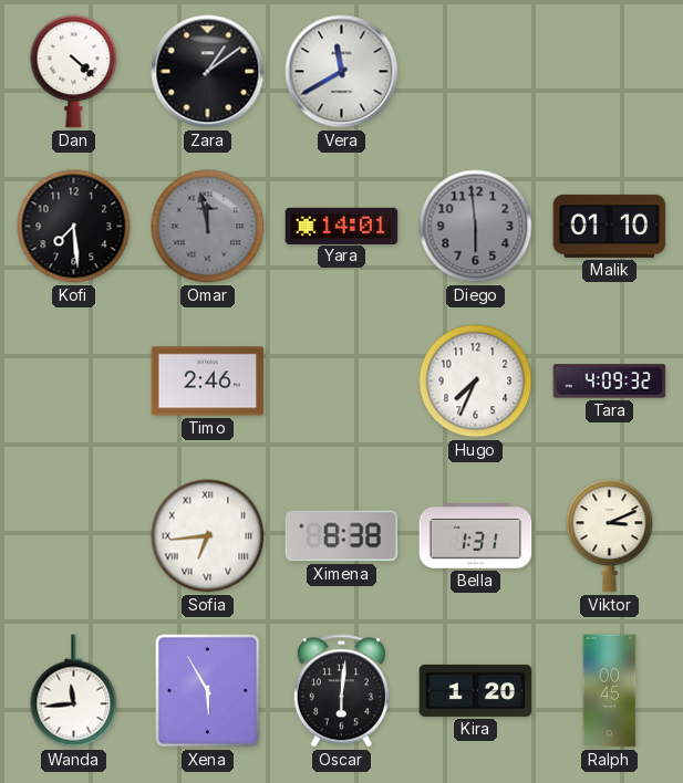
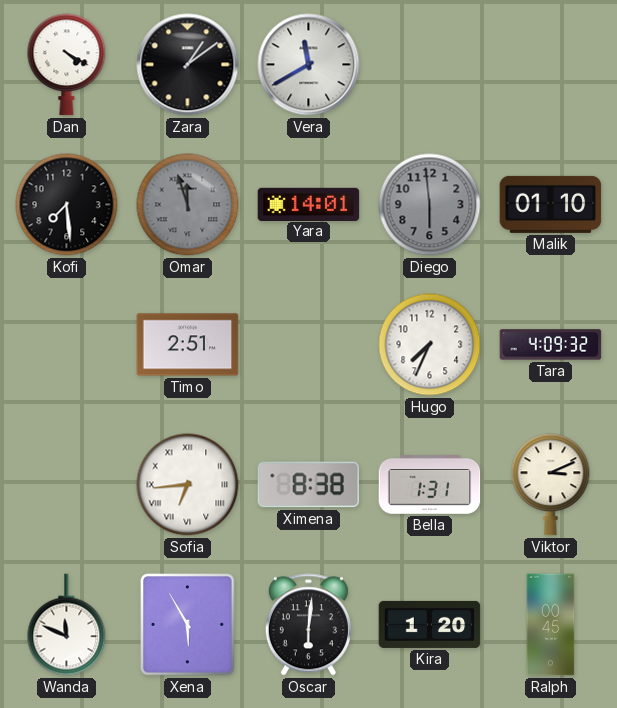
Dan: 4:22 -> 4:20 (67, 65)
Omar: 11:58 -> 11:57 (188, 205)
Timo: 2:46 -> 2:51 (188, 345)
Wanda: 11:44 -> 11:49 (67, 625)
